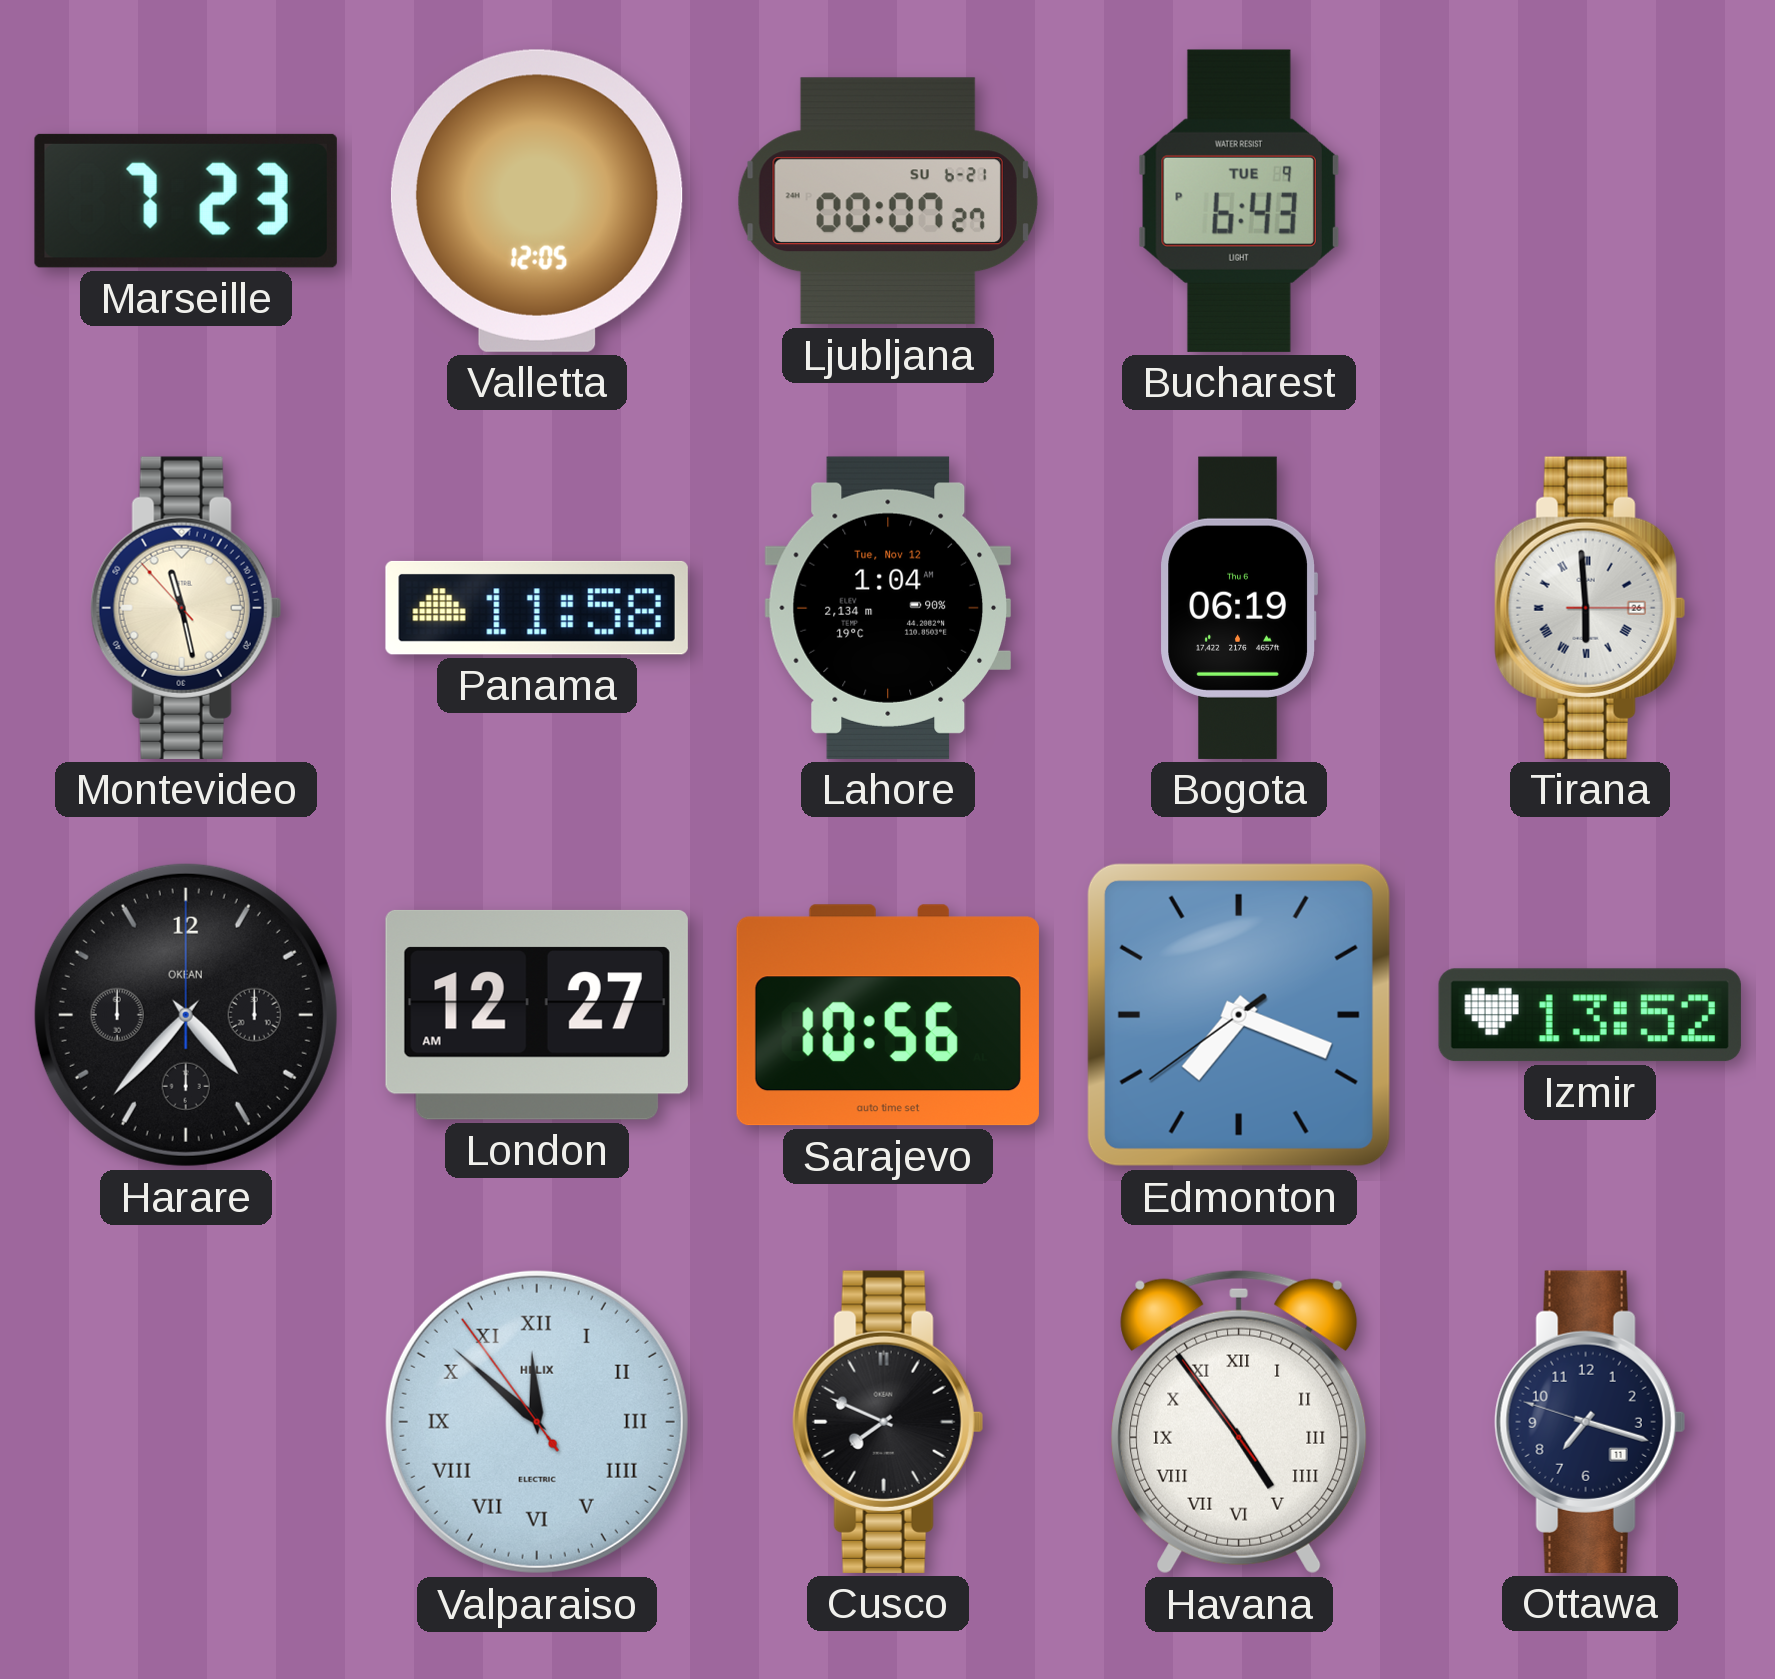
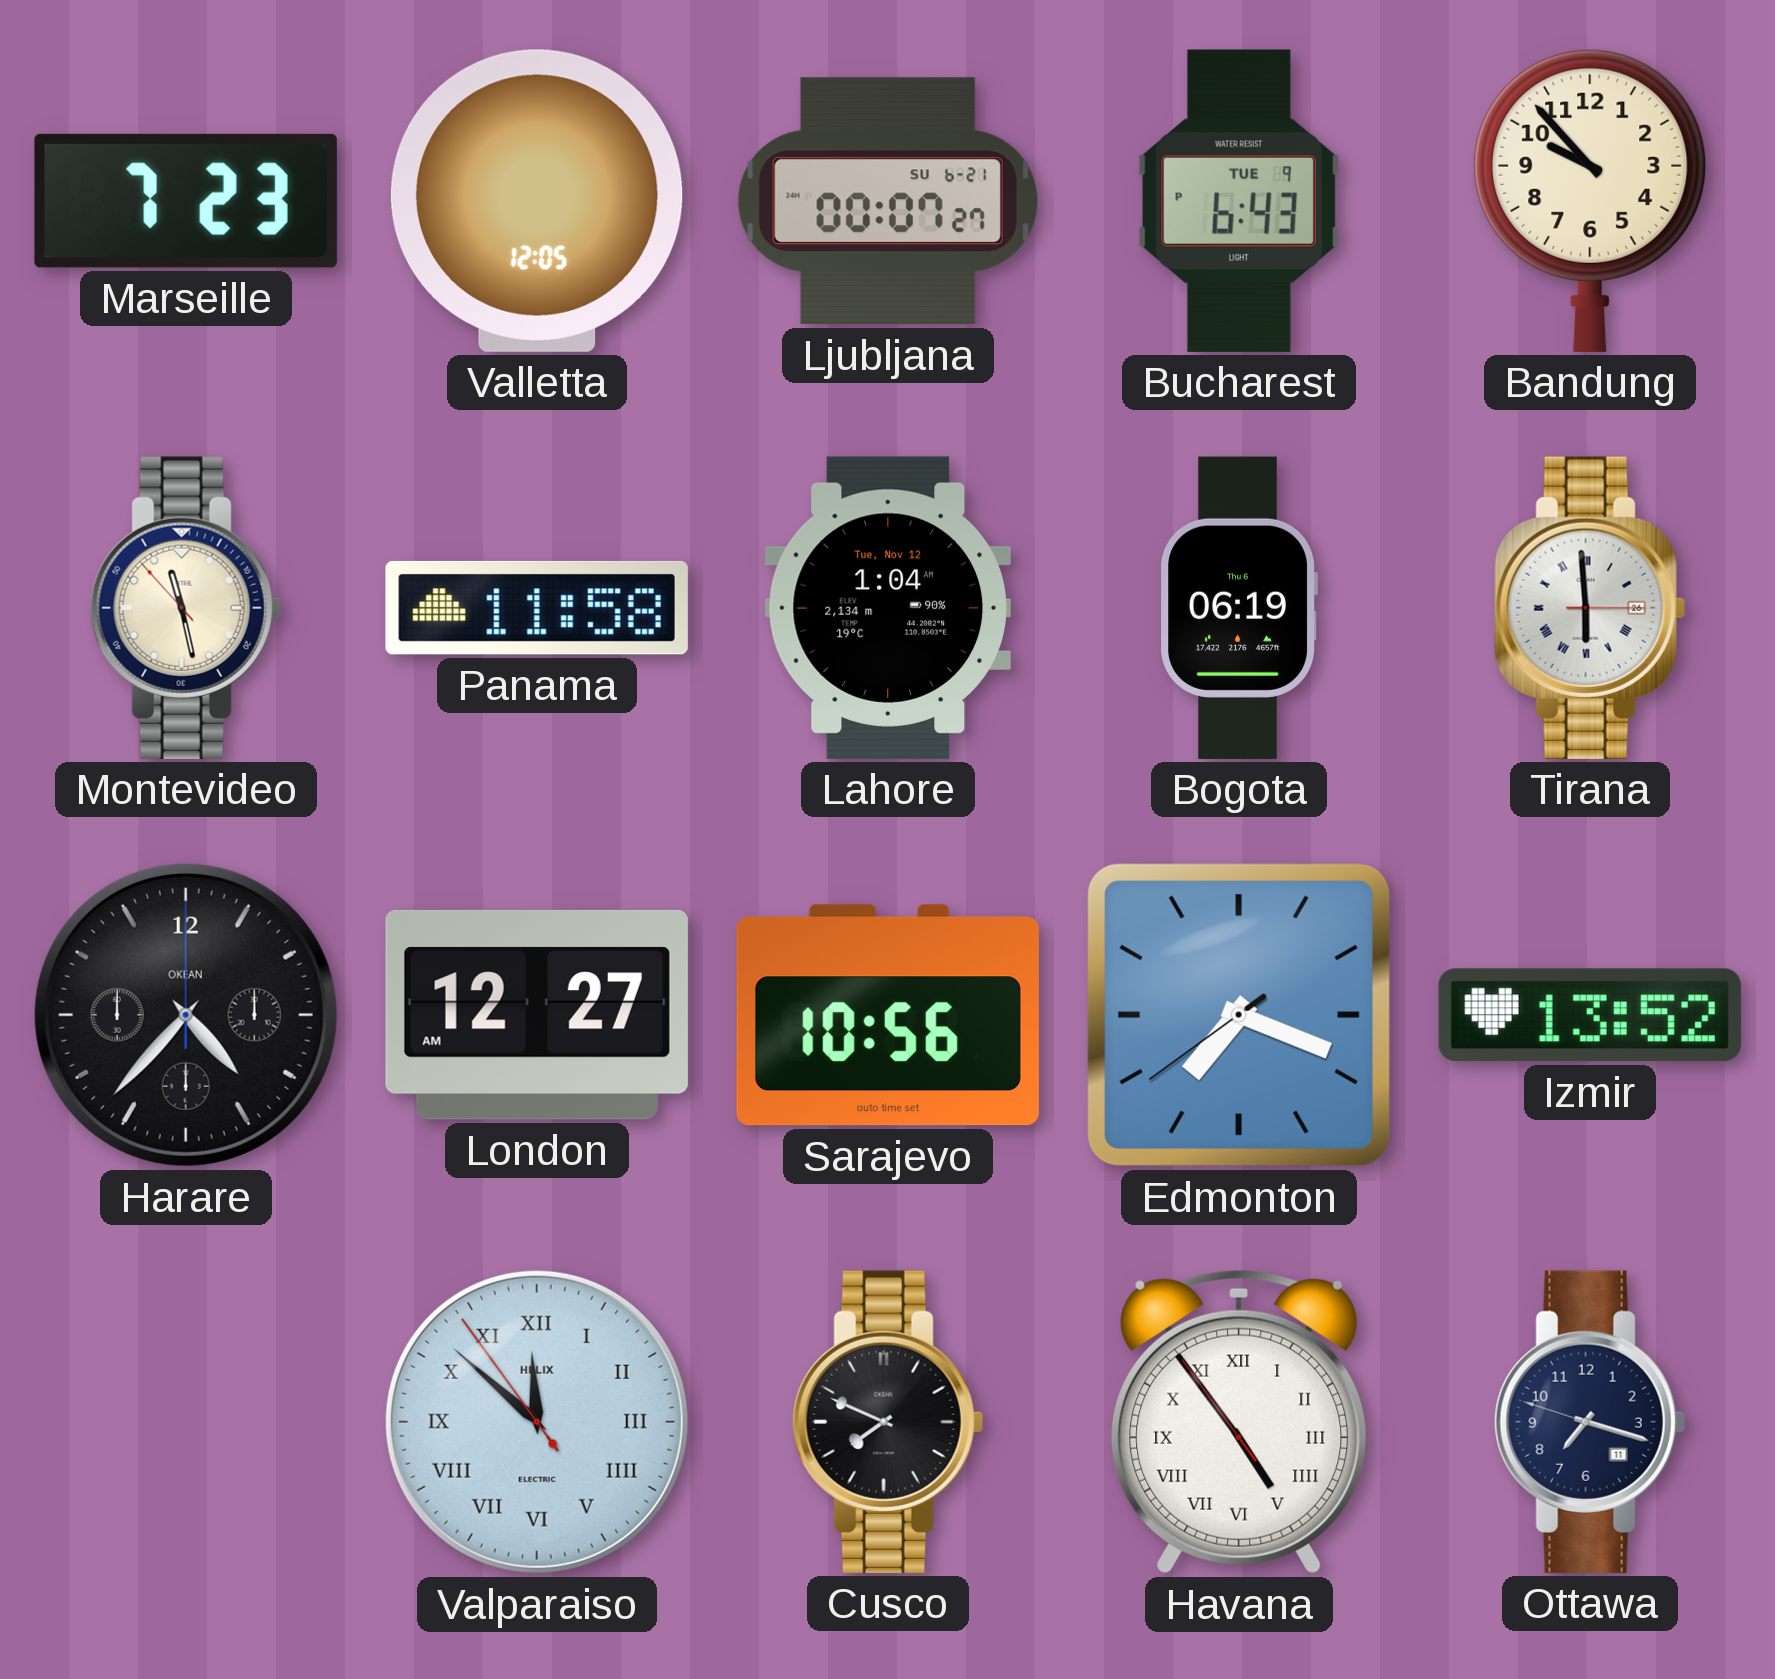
Bandung: none -> 9:53 (1590, 200)
